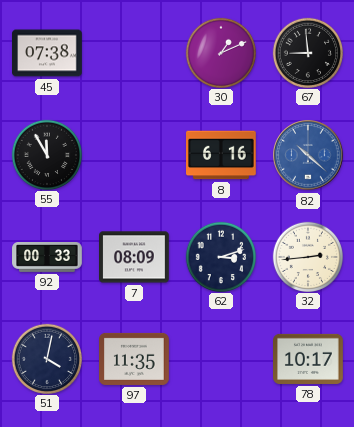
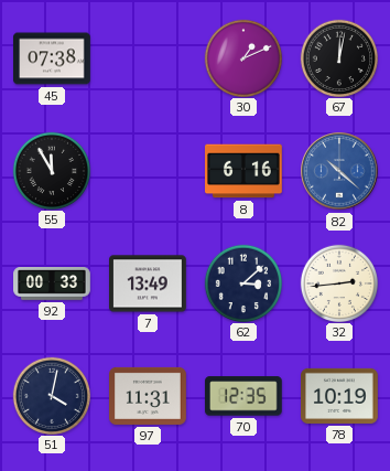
67: 8:59 -> 12:02 (338, 57)
7: 08:09 -> 13:49 (149, 283)
62: 3:12 -> 3:08 (242, 282)
97: 11:35 -> 11:31 (149, 396)
70: none -> 12:35 (243, 396)
78: 10:17 -> 10:19 (340, 396)
